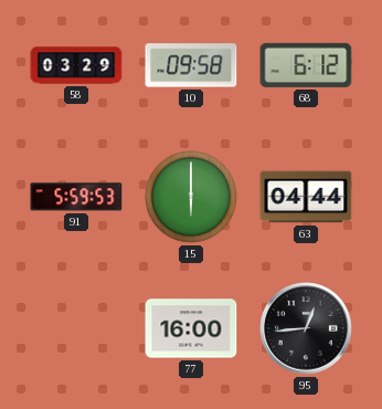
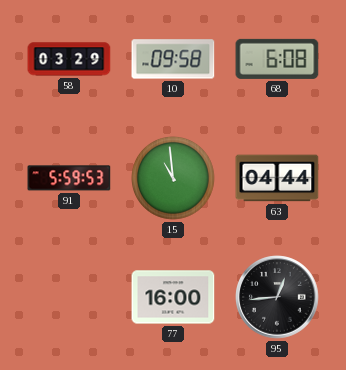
68: 6:12 -> 6:08 (277, 59)
15: 6:00 -> 10:59 (174, 179)
